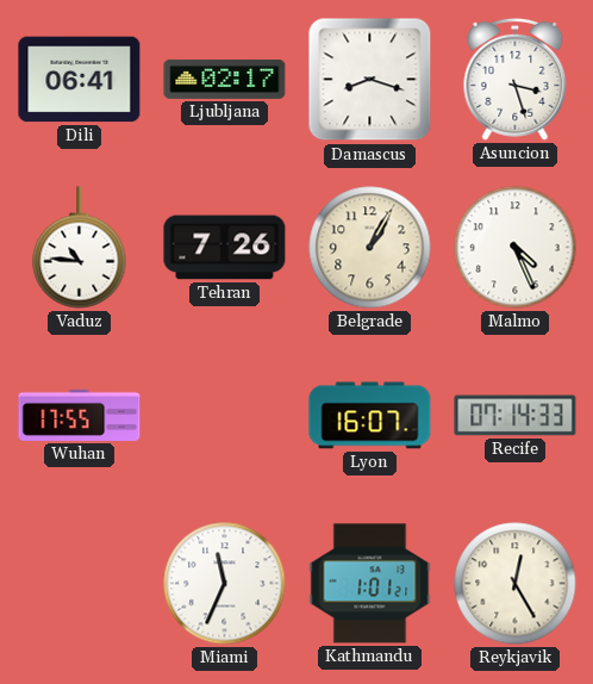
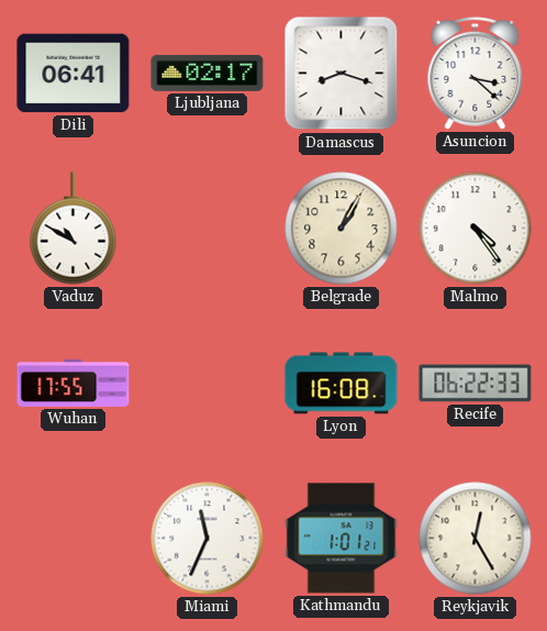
Asuncion: 3:27 -> 3:22 (476, 73)
Vaduz: 10:46 -> 10:50 (74, 229)
Tehran: 7:26 -> none (225, 248)
Malmo: 4:26 -> 4:24 (476, 229)
Lyon: 16:07 -> 16:08 (342, 384)
Recife: 07:14 -> 06:22 (476, 384)
